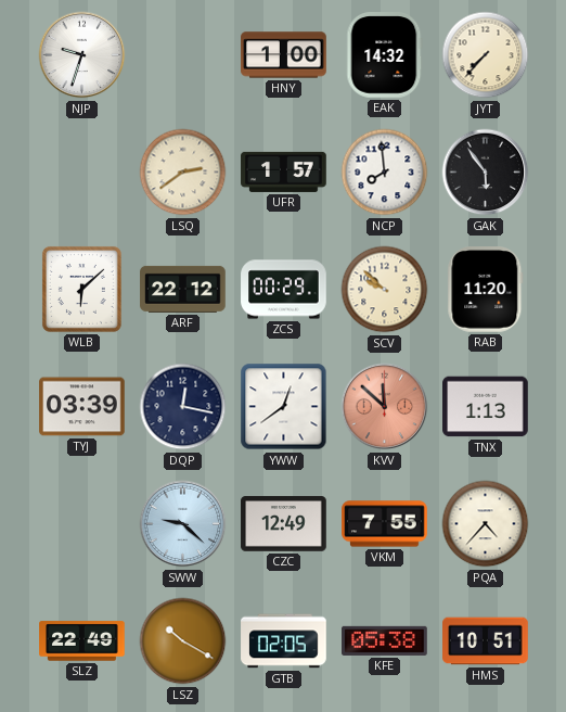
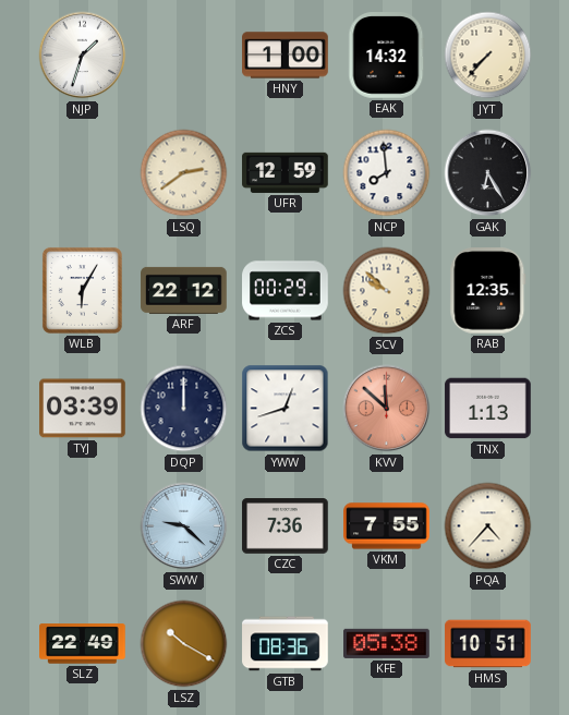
NJP: 9:33 -> 1:33 (83, 56)
UFR: 1:57 -> 12:59 (286, 172)
GAK: 5:54 -> 6:25 (488, 173)
WLB: 6:08 -> 6:05 (82, 290)
RAB: 11:20 -> 12:35 (488, 291)
DQP: 12:17 -> 12:00 (184, 409)
YWW: 12:39 -> 12:42 (286, 409)
CZC: 12:49 -> 7:36 (286, 526)
GTB: 02:05 -> 08:36 (286, 644)
